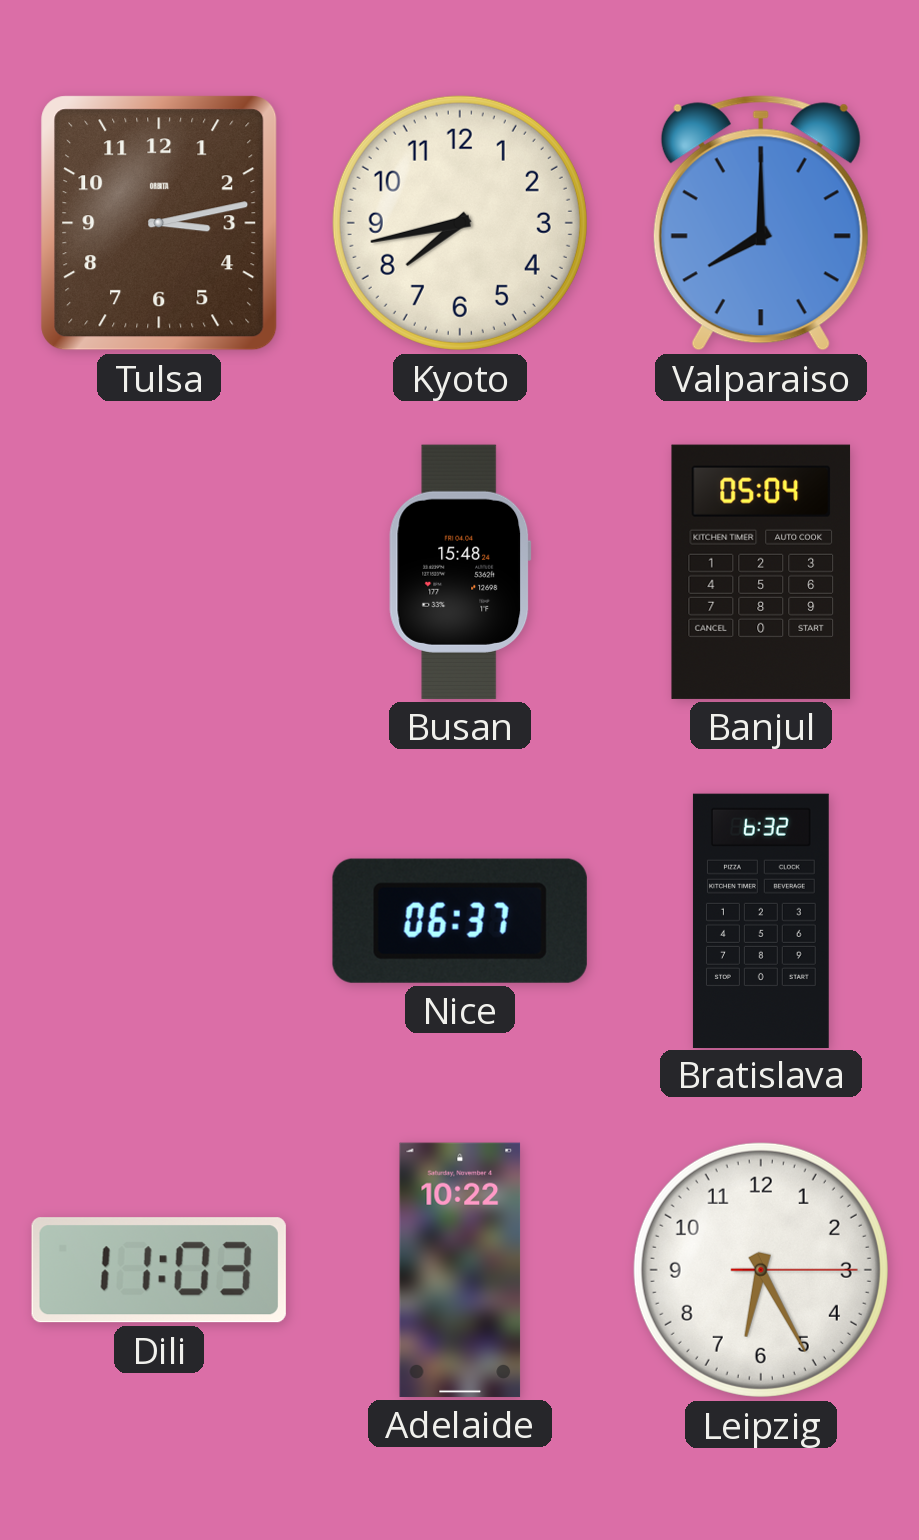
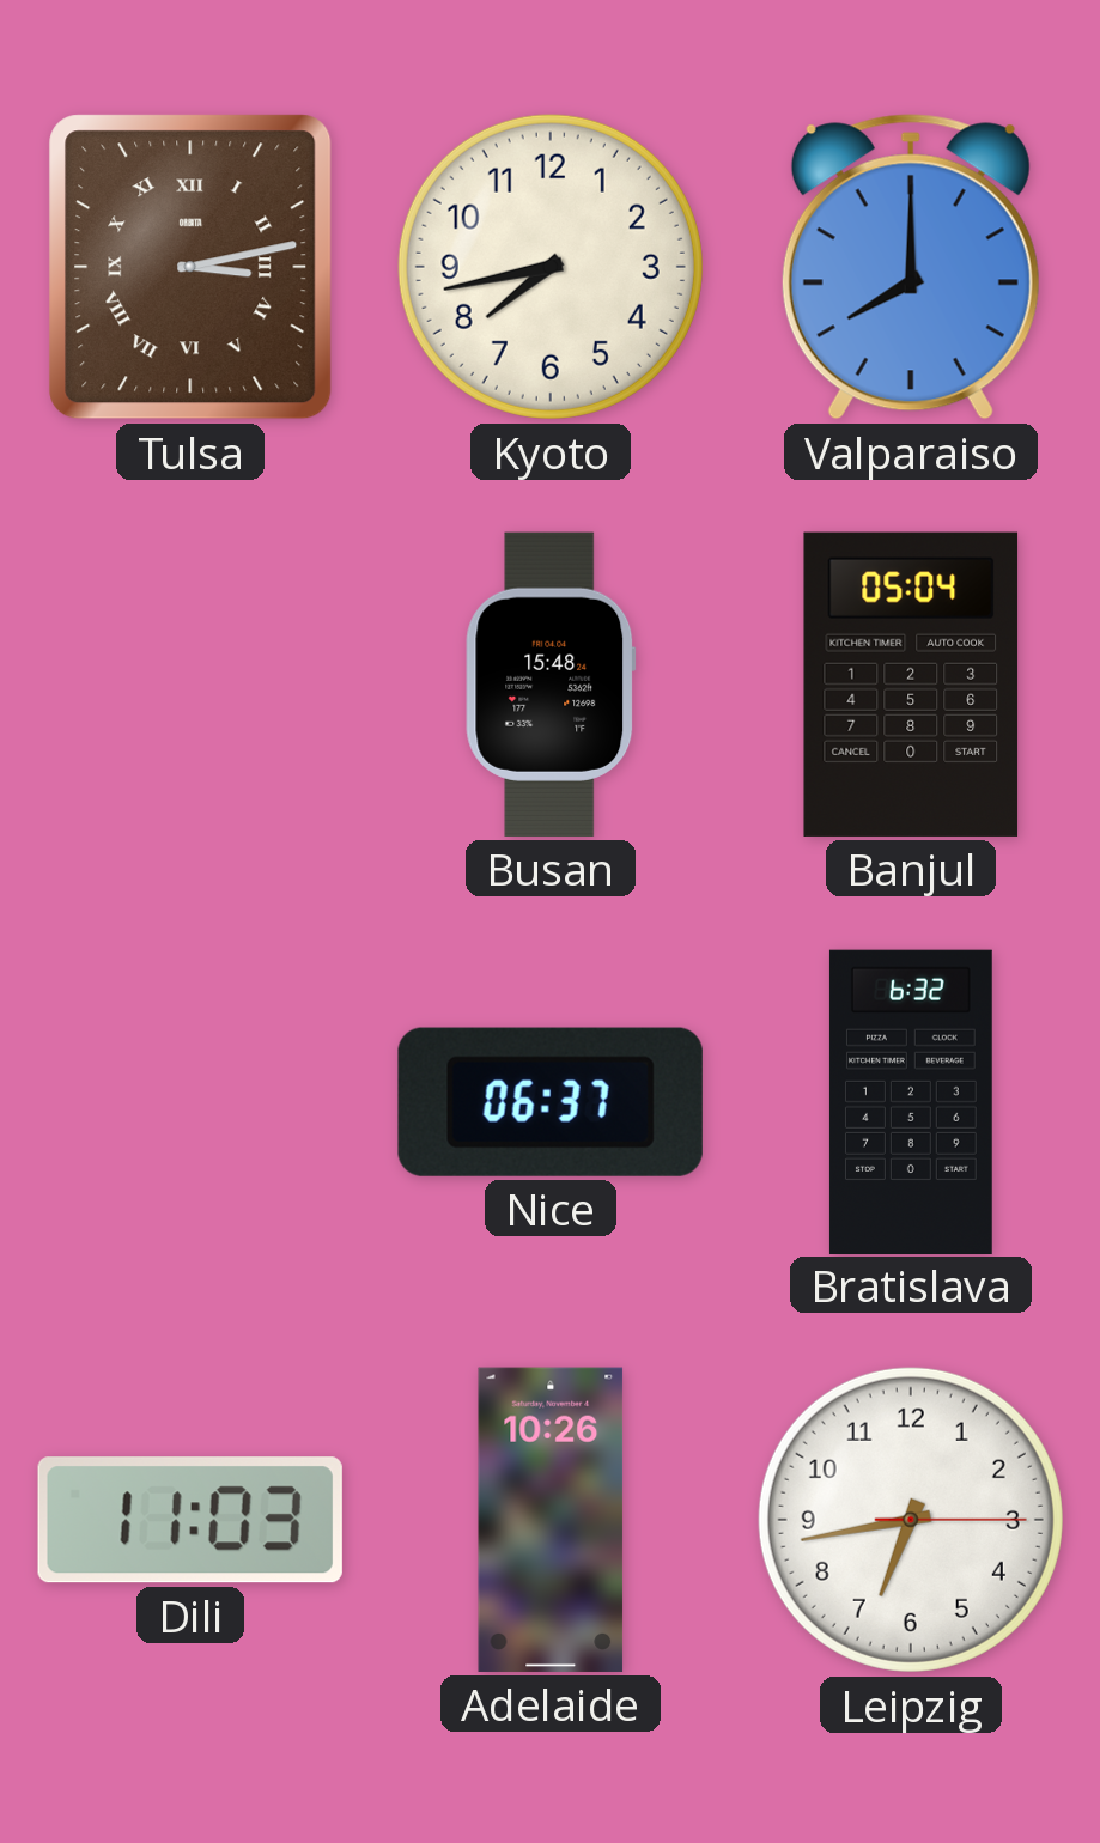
Tulsa numerals: Arabic -> Roman (190, 267)
Adelaide: 10:22 -> 10:26 (551, 1520)
Leipzig: 6:25 -> 6:43 (911, 1520)
